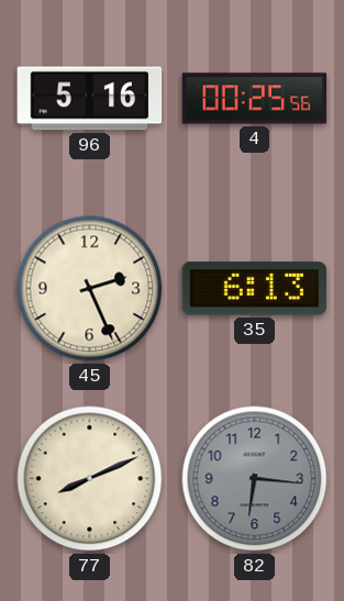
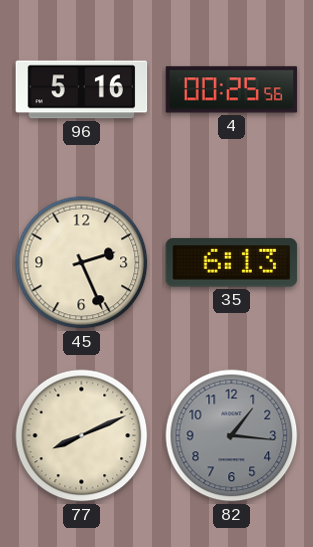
82: 6:16 -> 1:16 (232, 436)
